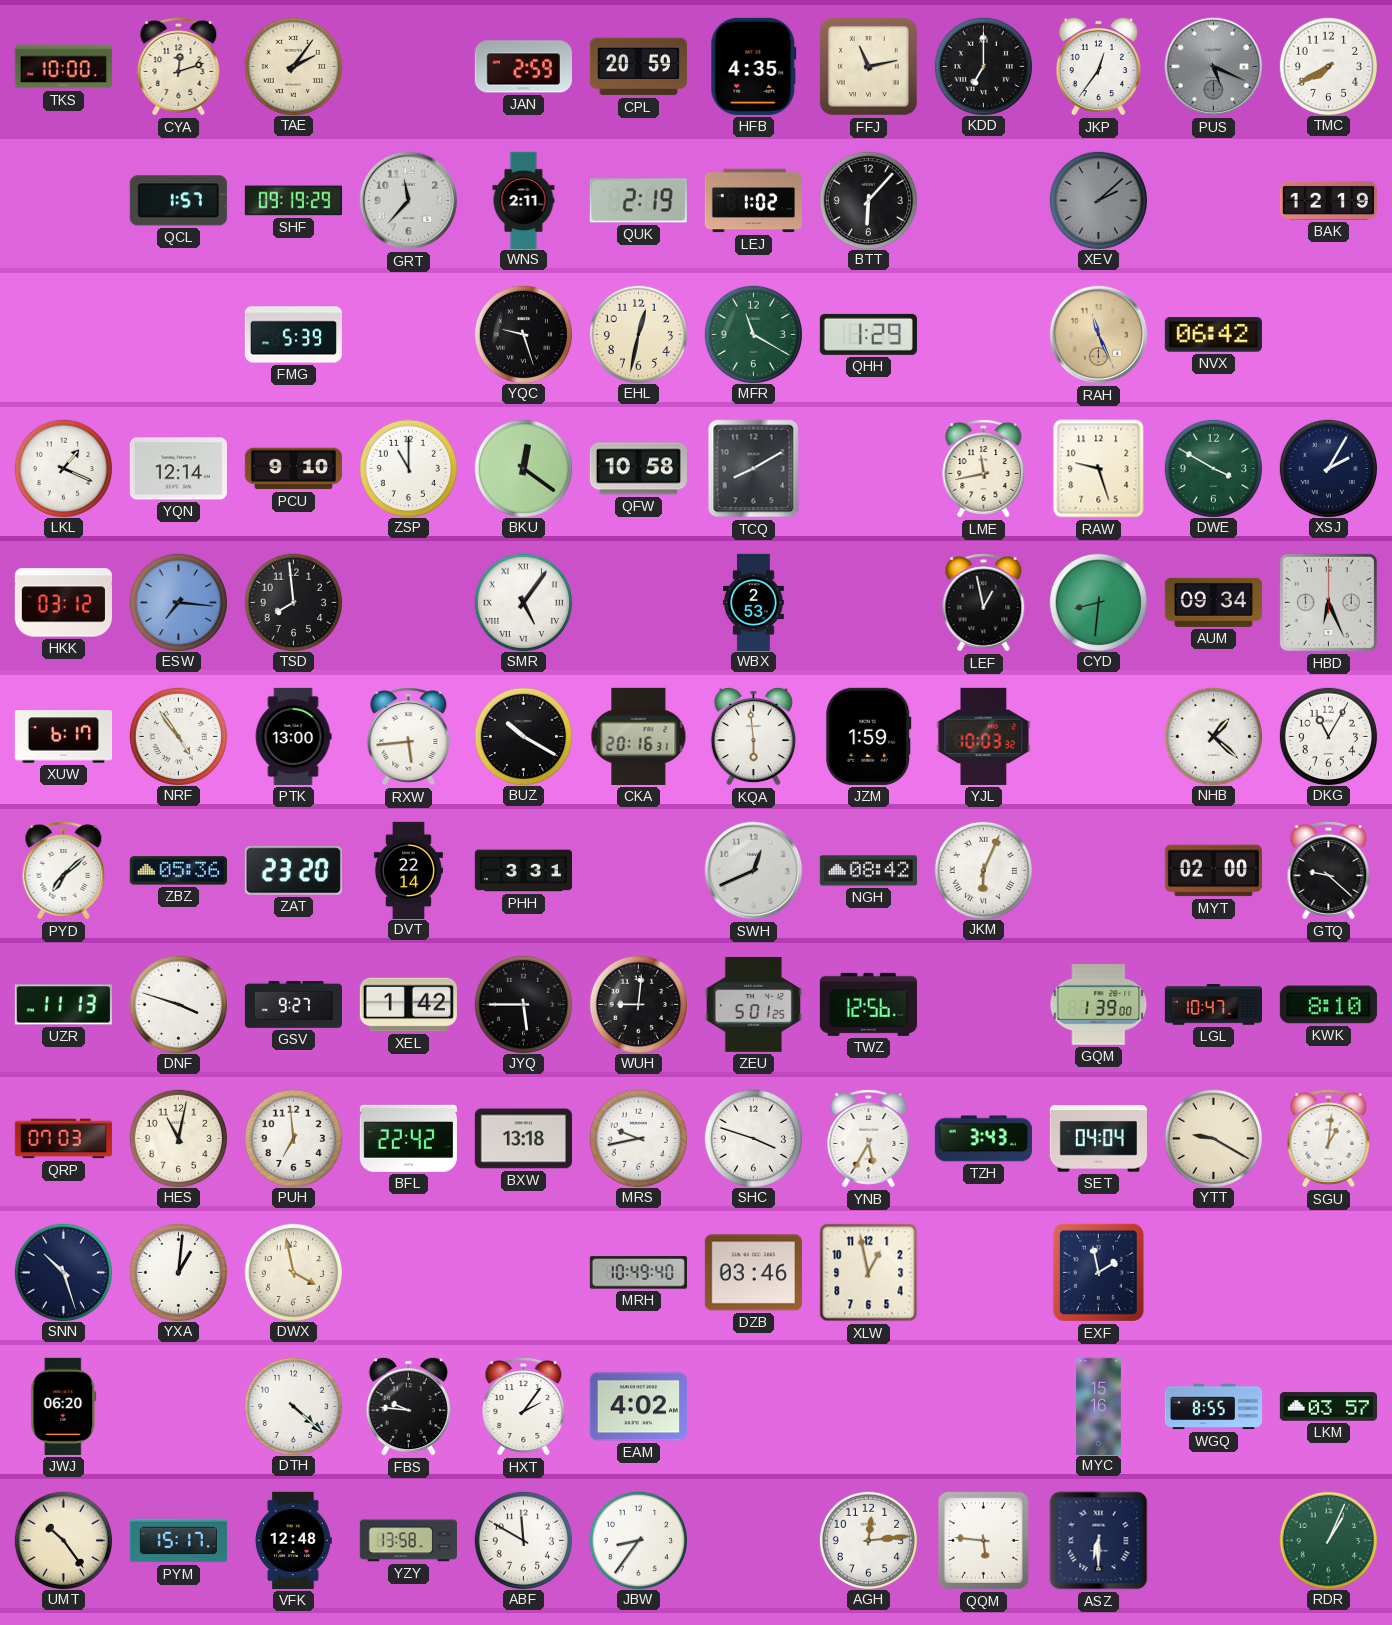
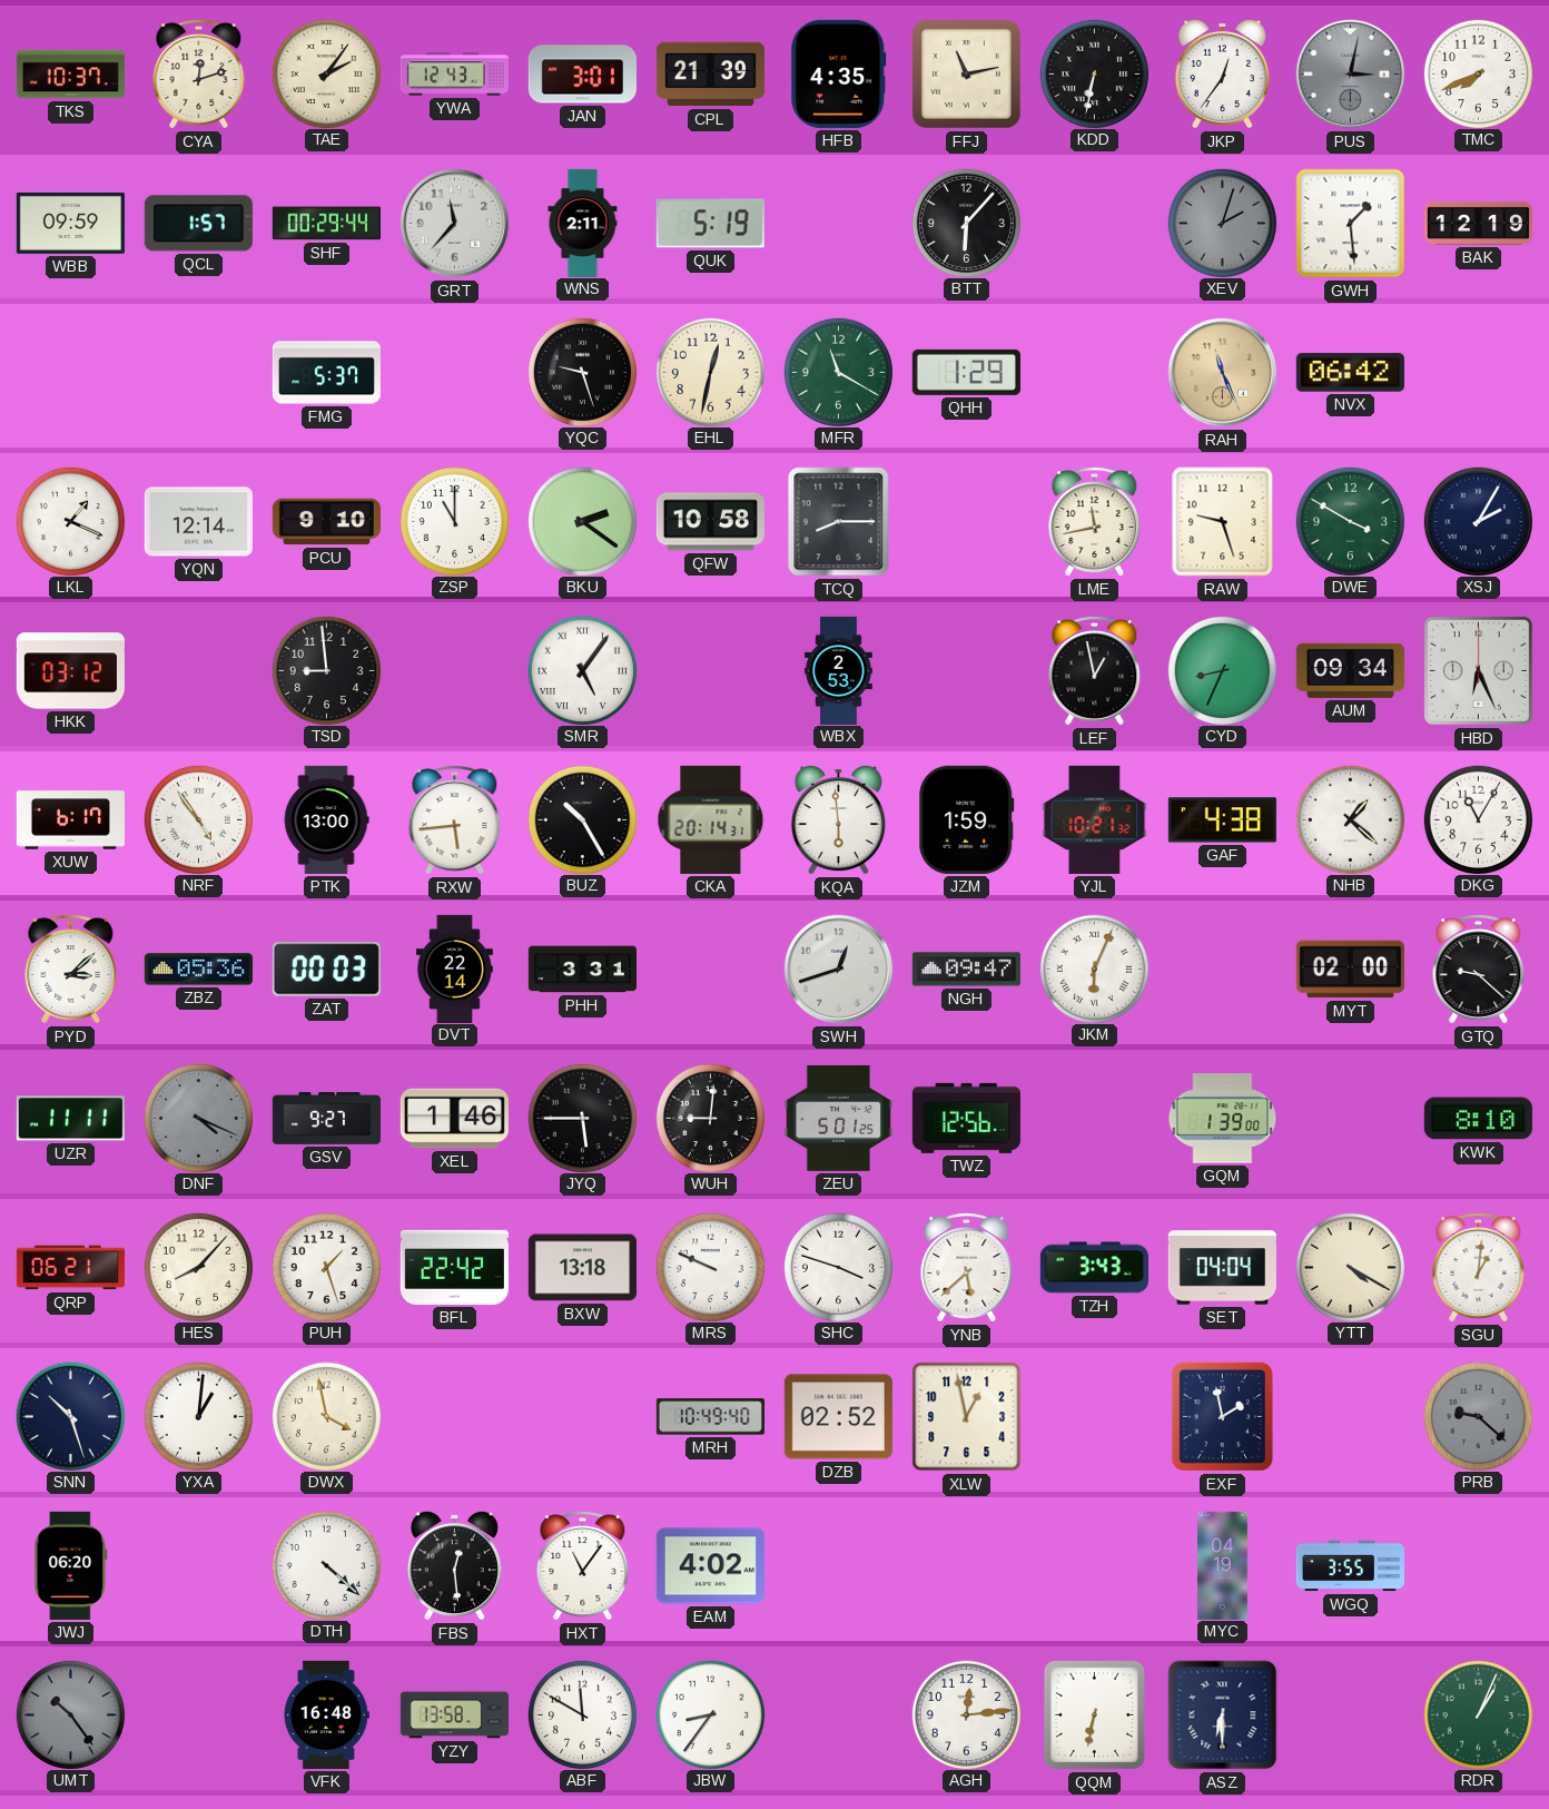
TKS: 10:00 -> 10:37 (70, 75)
YWA: none -> 12:43 (454, 75)
JAN: 2:59 -> 3:01 (582, 75)
CPL: 20:59 -> 21:39 (710, 75)
KDD: 7:00 -> 6:32 (1094, 73)
PUS: 5:19 -> 3:02 (1351, 75)
TMC: 7:40 -> 7:41 (1478, 73)
WBB: none -> 09:59 (70, 223)
SHF: 09:19 -> 00:29 (326, 224)
QUK: 2:19 -> 5:19 (710, 224)
LEJ: 1:02 -> none (753, 201)
XEV: 2:08 -> 2:03 (1222, 223)
GWH: none -> 1:29 (1351, 224)
FMG: 5:39 -> 5:37 (326, 373)
BKU: 12:21 -> 2:21 (582, 521)
TCQ: 8:10 -> 8:15 (839, 522)
ESW: 7:16 -> none (178, 602)
TSD: 7:59 -> 8:59 (326, 670)
CYD: 8:31 -> 8:34 (1222, 670)
BUZ: 10:20 -> 10:25 (582, 819)
CKA: 20:16 -> 20:14 (711, 819)
YJL: 10:03 -> 10:21 (1095, 819)
GAF: none -> 4:38 (1222, 820)
PYD: 7:08 -> 3:08 (71, 970)
ZAT: 23:20 -> 00:03 (326, 970)
SWH: 12:41 -> 12:42 (839, 970)
NGH: 08:42 -> 09:47 (966, 970)
UZR: 11:13 -> 11:11 (70, 1119)
DNF: 3:48 -> 4:19 (198, 1118)
DNF dial: white -> grey (198, 1118)
XEL: 1:42 -> 1:46 (454, 1119)
LGL: 10:47 -> none (1213, 1005)
QRP: 07:03 -> 06:21 (70, 1268)
HES: 11:02 -> 8:07 (198, 1267)
PUH: 6:59 -> 1:27 (326, 1267)
MRS: 9:43 -> 9:49 (710, 1267)
YNB: 5:35 -> 5:38 (967, 1268)
YTT: 9:20 -> 4:20 (1350, 1267)
DZB: 03:46 -> 02:52 (838, 1417)
PRB: none -> 9:22 (1478, 1416)
FBS: 9:46 -> 12:29 (454, 1565)
HXT: 2:06 -> 11:06 (583, 1566)
MYC: 15:16 -> 04:19 (1223, 1565)
WGQ: 8:55 -> 3:55 (1350, 1566)
LKM: 03:57 -> none (1328, 1407)
UMT dial: cream -> grey (70, 1714)
PYM: 15:17 -> none (178, 1541)
VFK: 12:48 -> 16:48 (326, 1714)
QQM: 5:46 -> 6:32 (1094, 1714)
